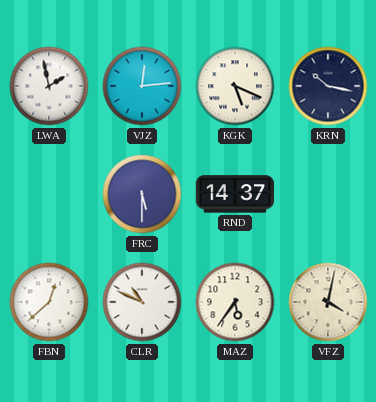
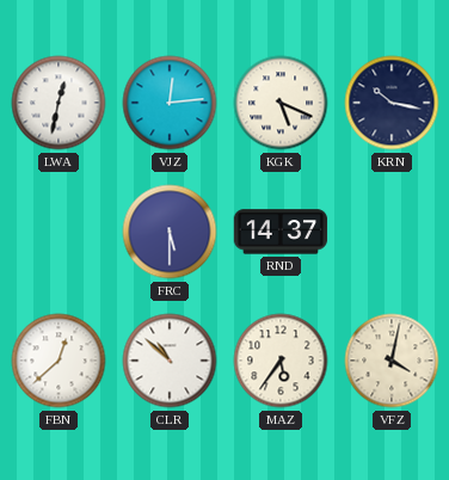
LWA: 1:58 -> 12:32 (59, 103)
CLR: 10:49 -> 10:52 (170, 361)
